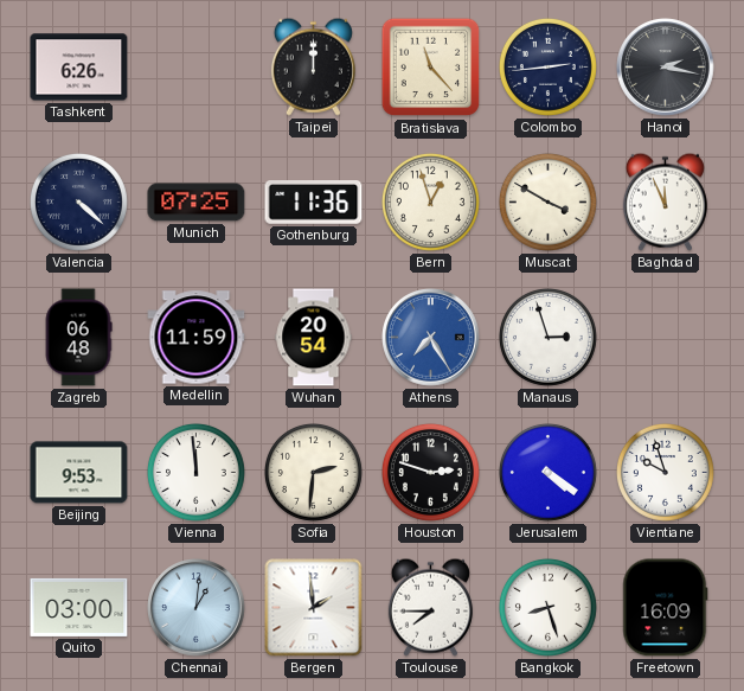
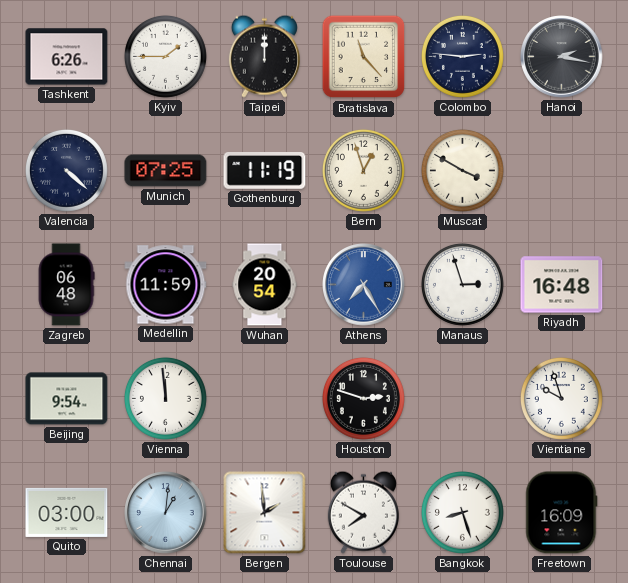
Kyiv: none -> 1:45 (165, 56)
Colombo: 2:44 -> 2:46 (462, 56)
Gothenburg: 11:36 -> 11:19 (265, 171)
Baghdad: 11:56 -> none (665, 201)
Riyadh: none -> 16:48 (562, 285)
Beijing: 9:53 -> 9:54 (67, 399)
Sofia: 2:31 -> none (313, 472)
Jerusalem: 4:21 -> none (547, 472)
Toulouse: 7:45 -> 7:50 (363, 512)
